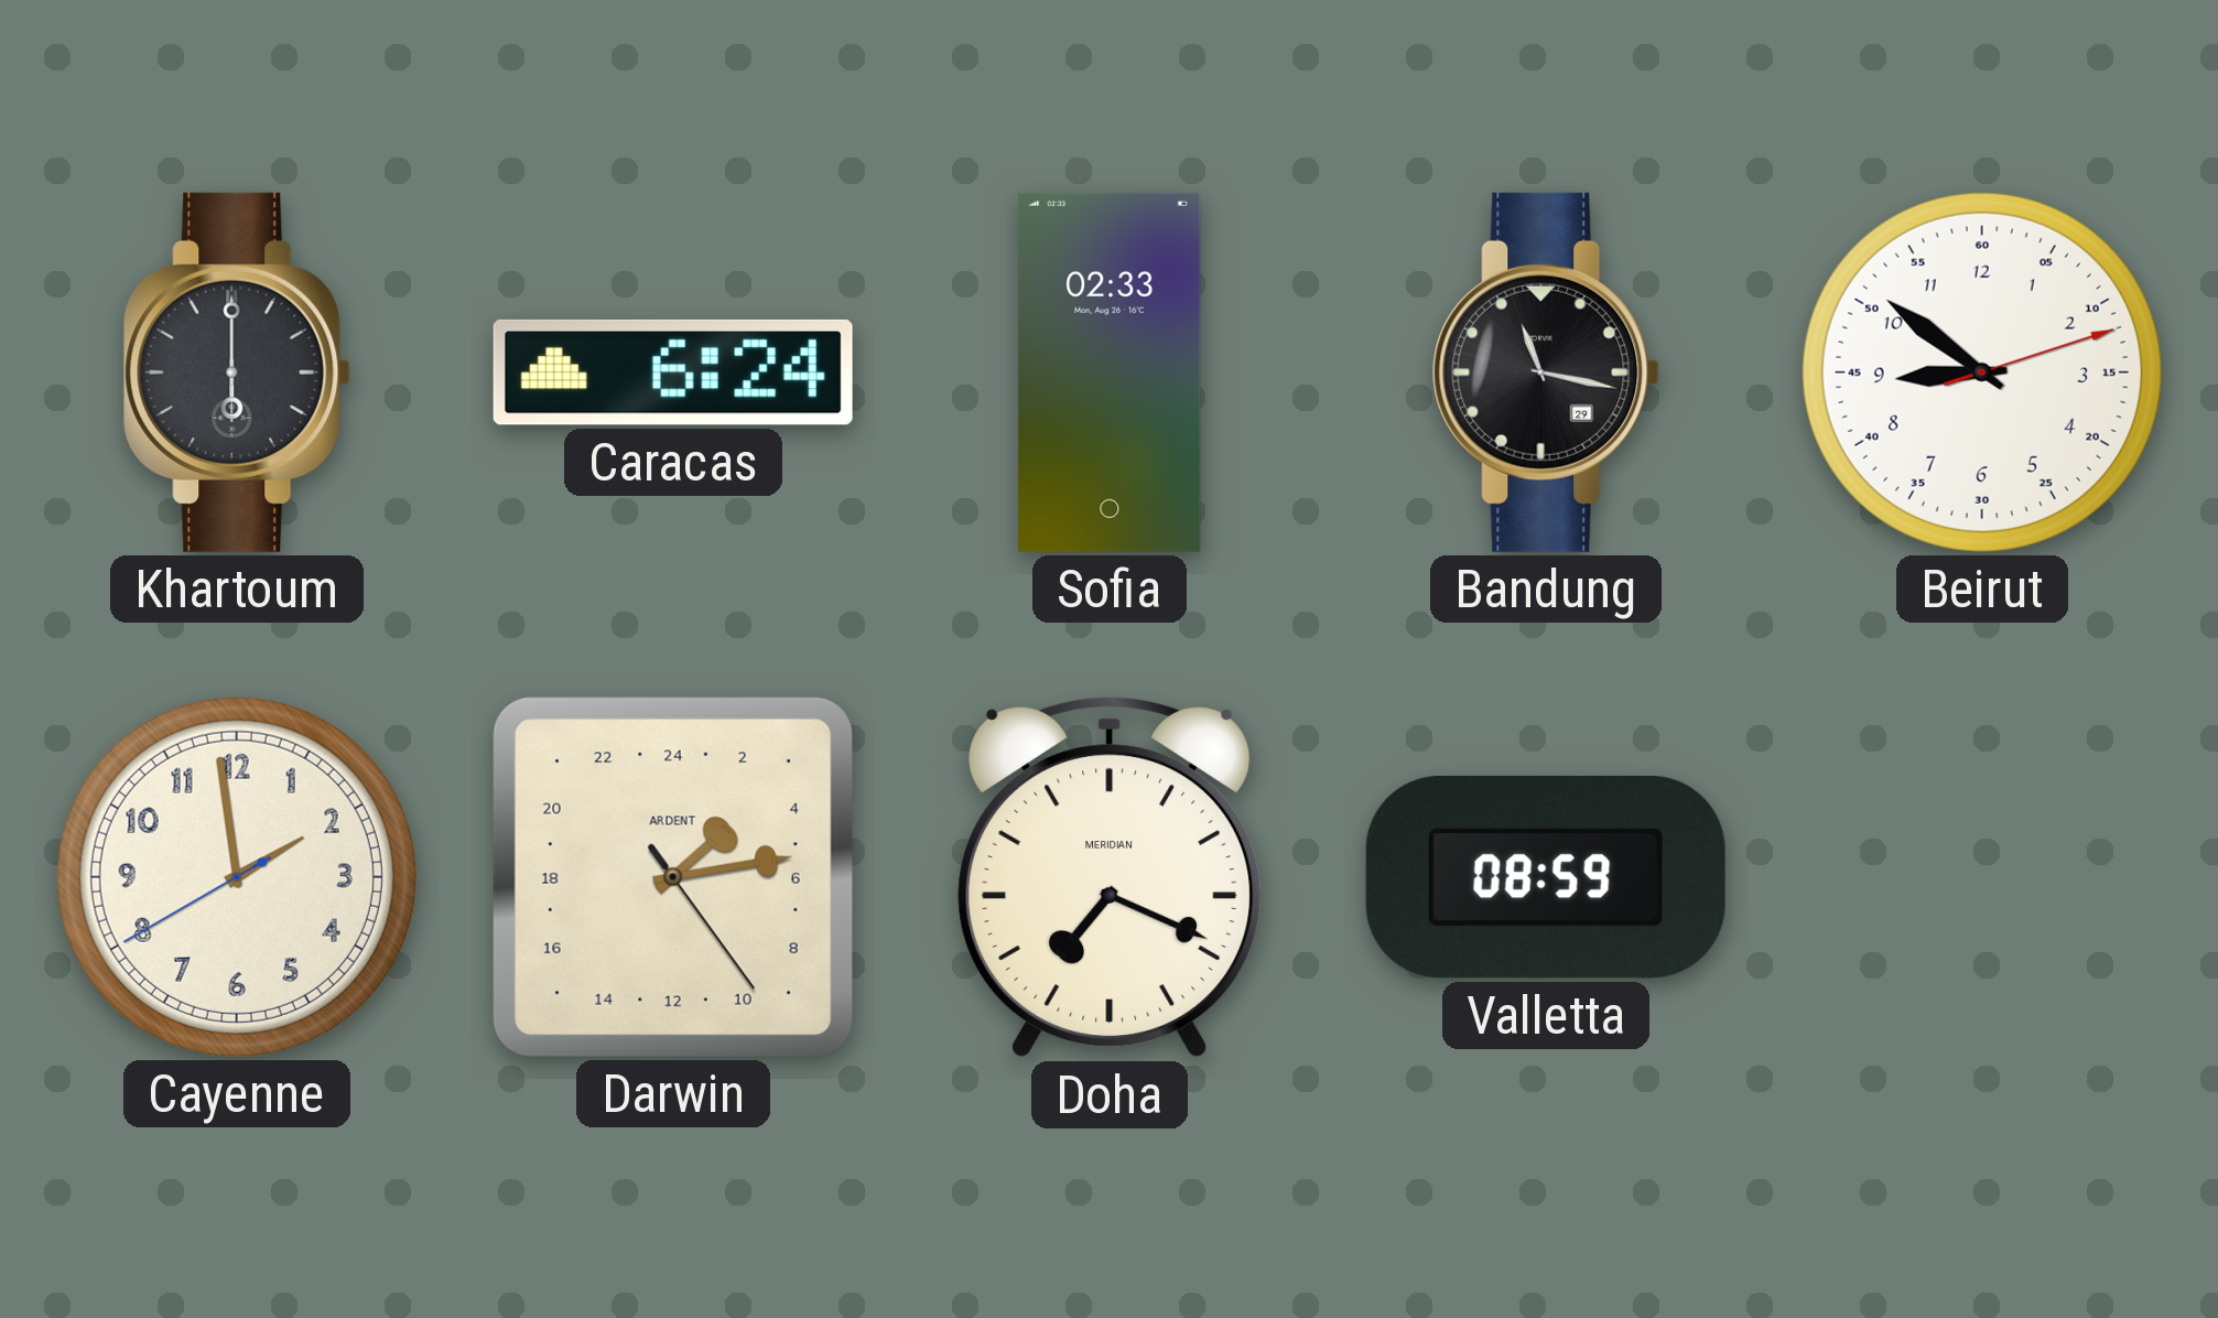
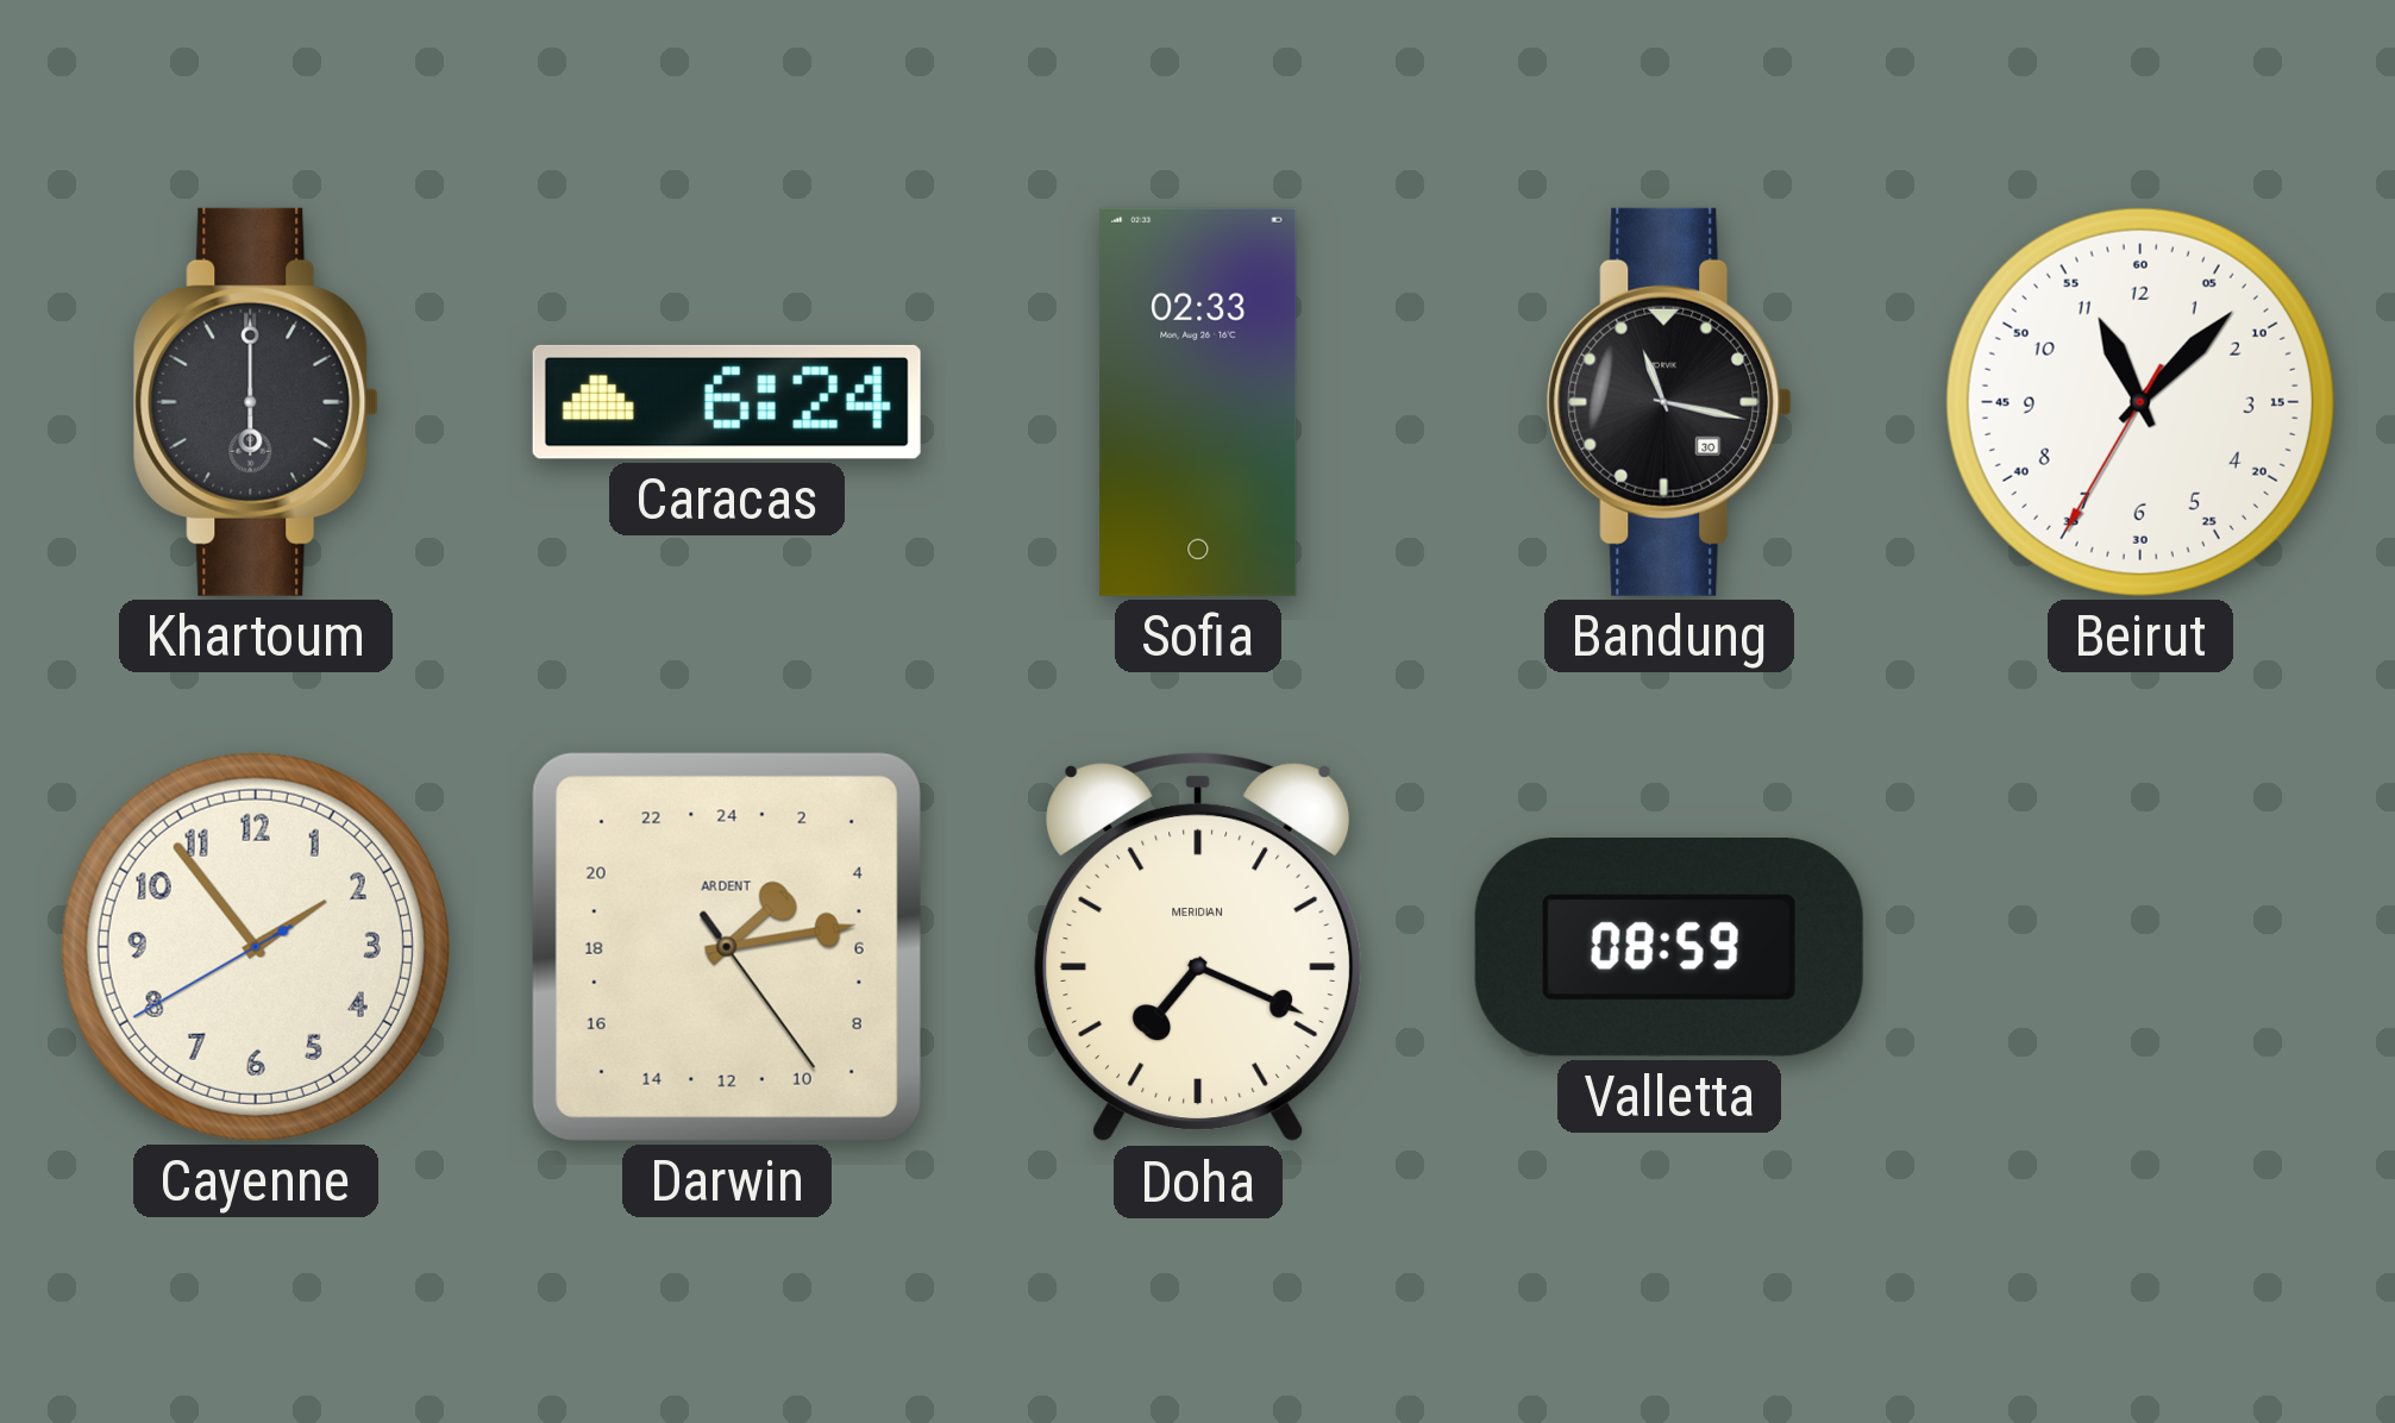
Bandung date: 29 -> 30 (1669, 402)
Beirut: 8:51 -> 11:07 (2140, 402)
Cayenne: 1:58 -> 1:53 (256, 947)
